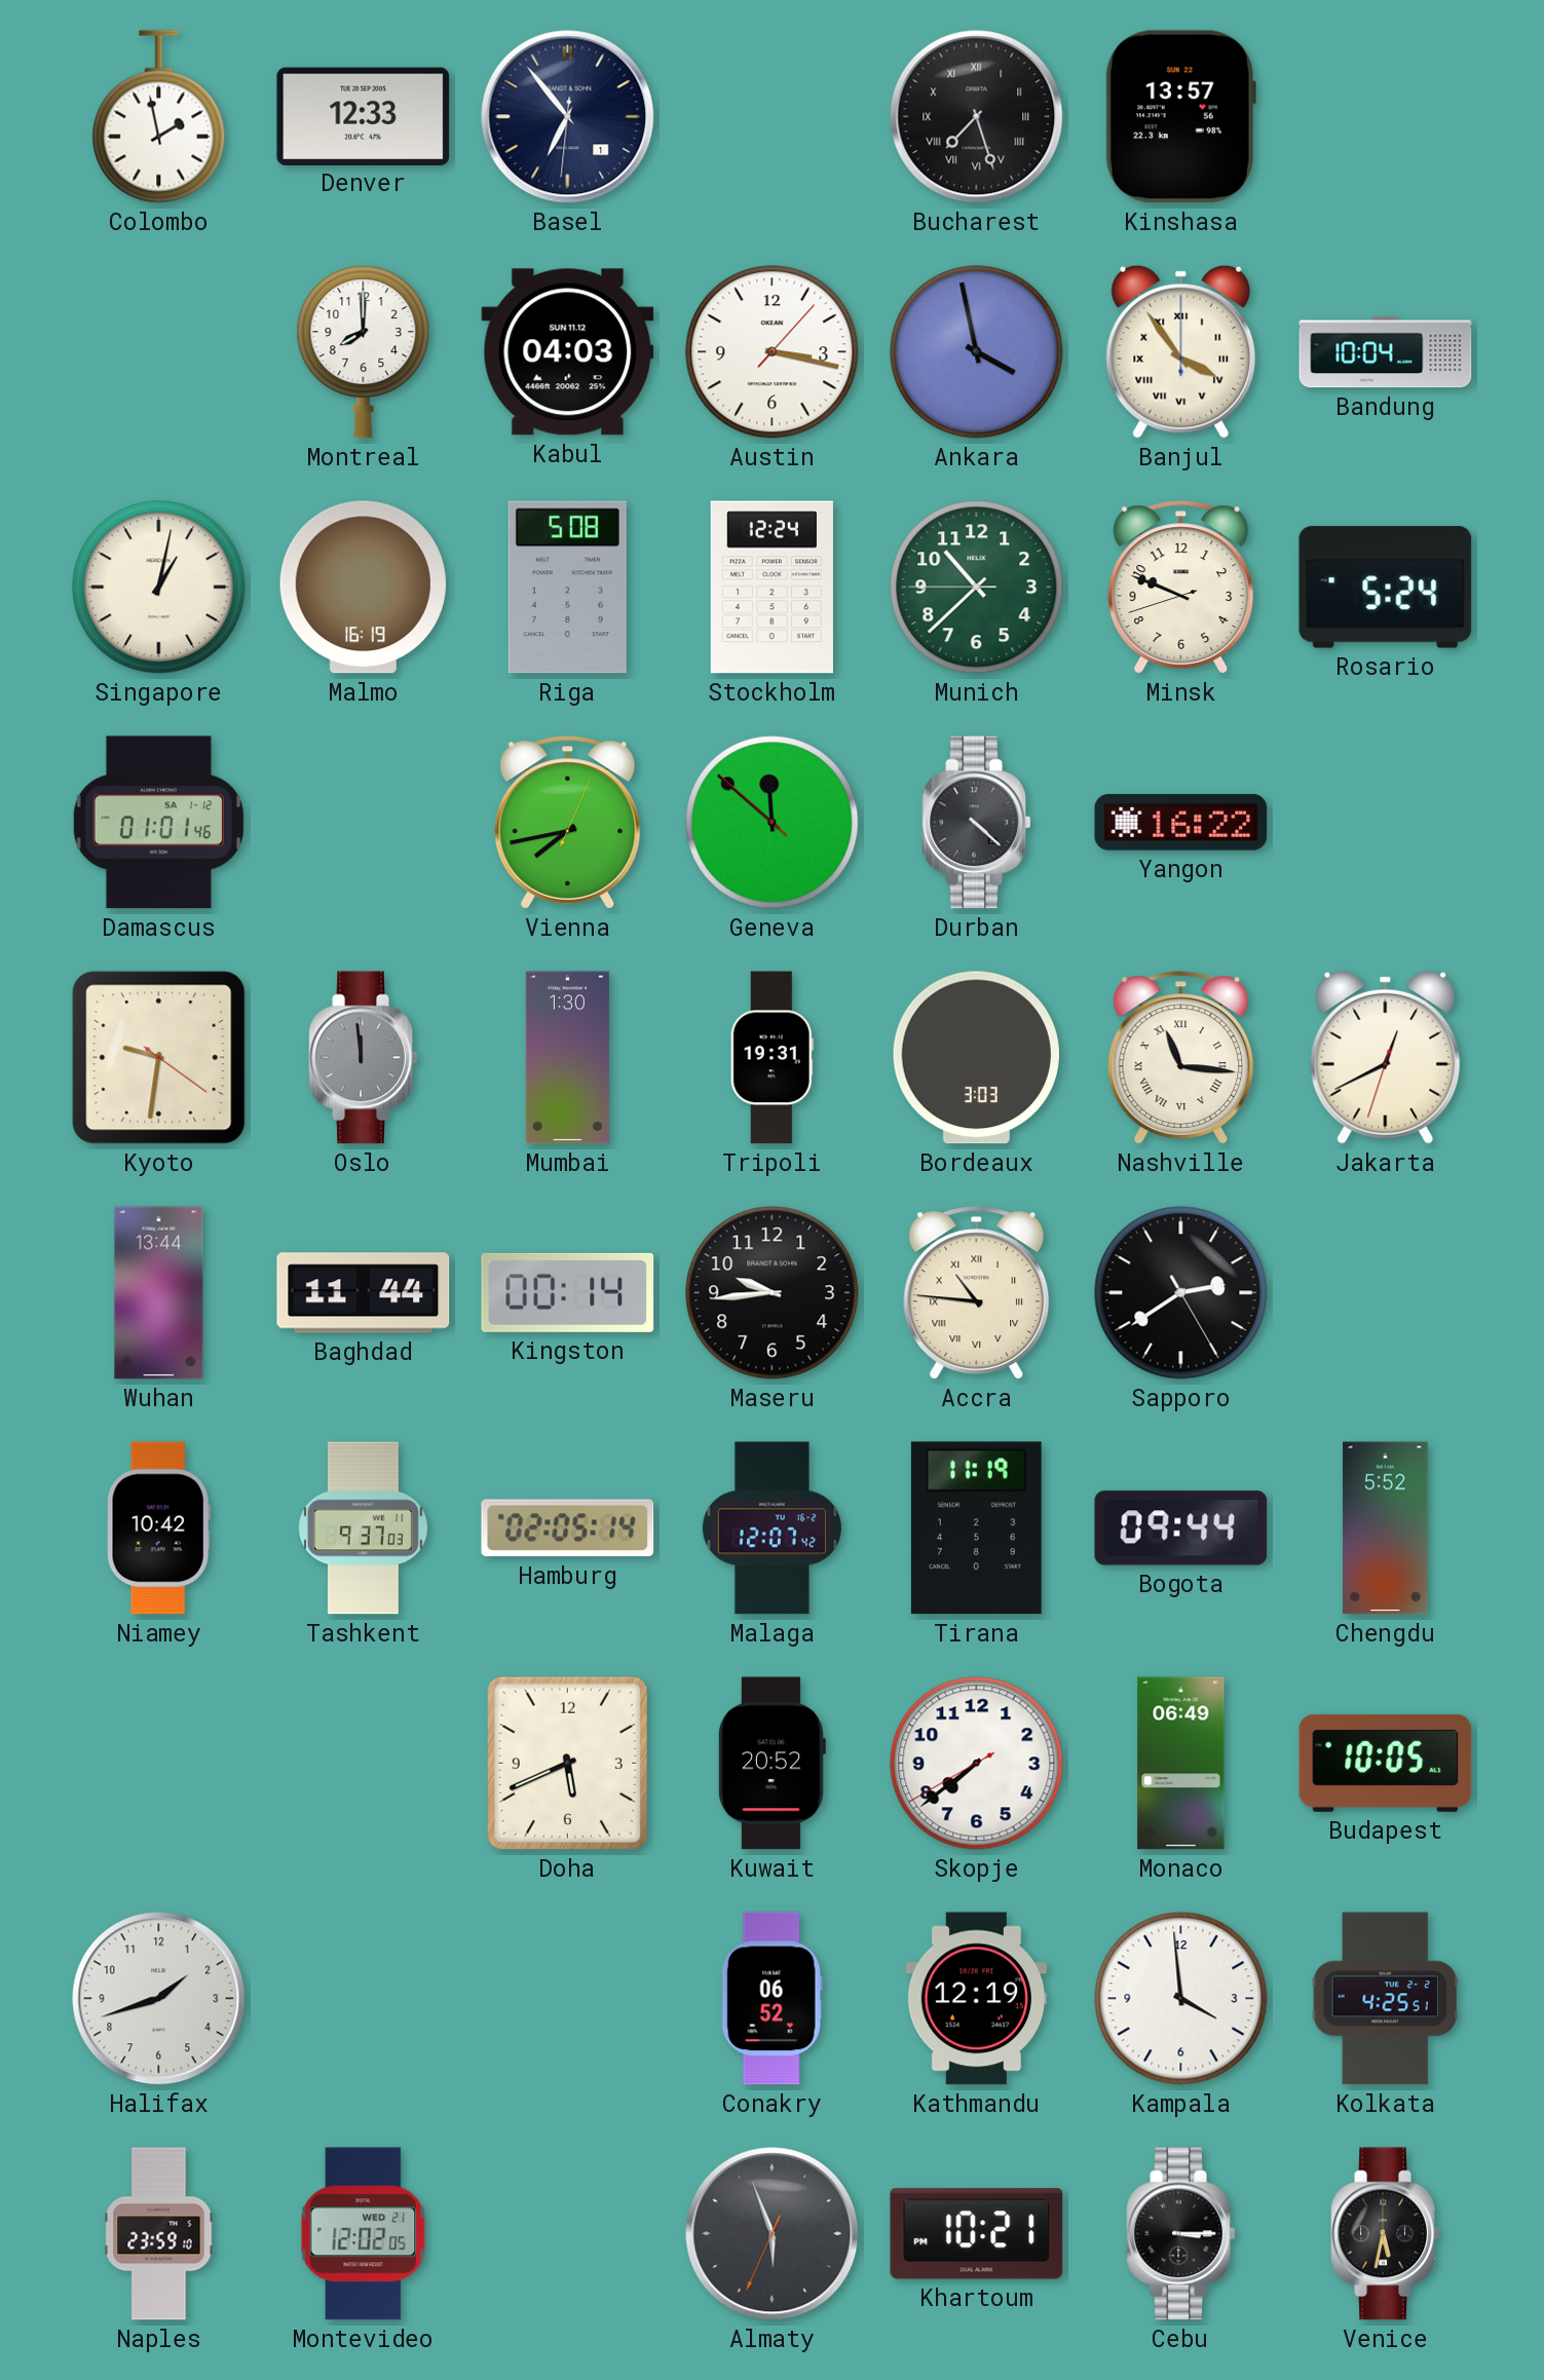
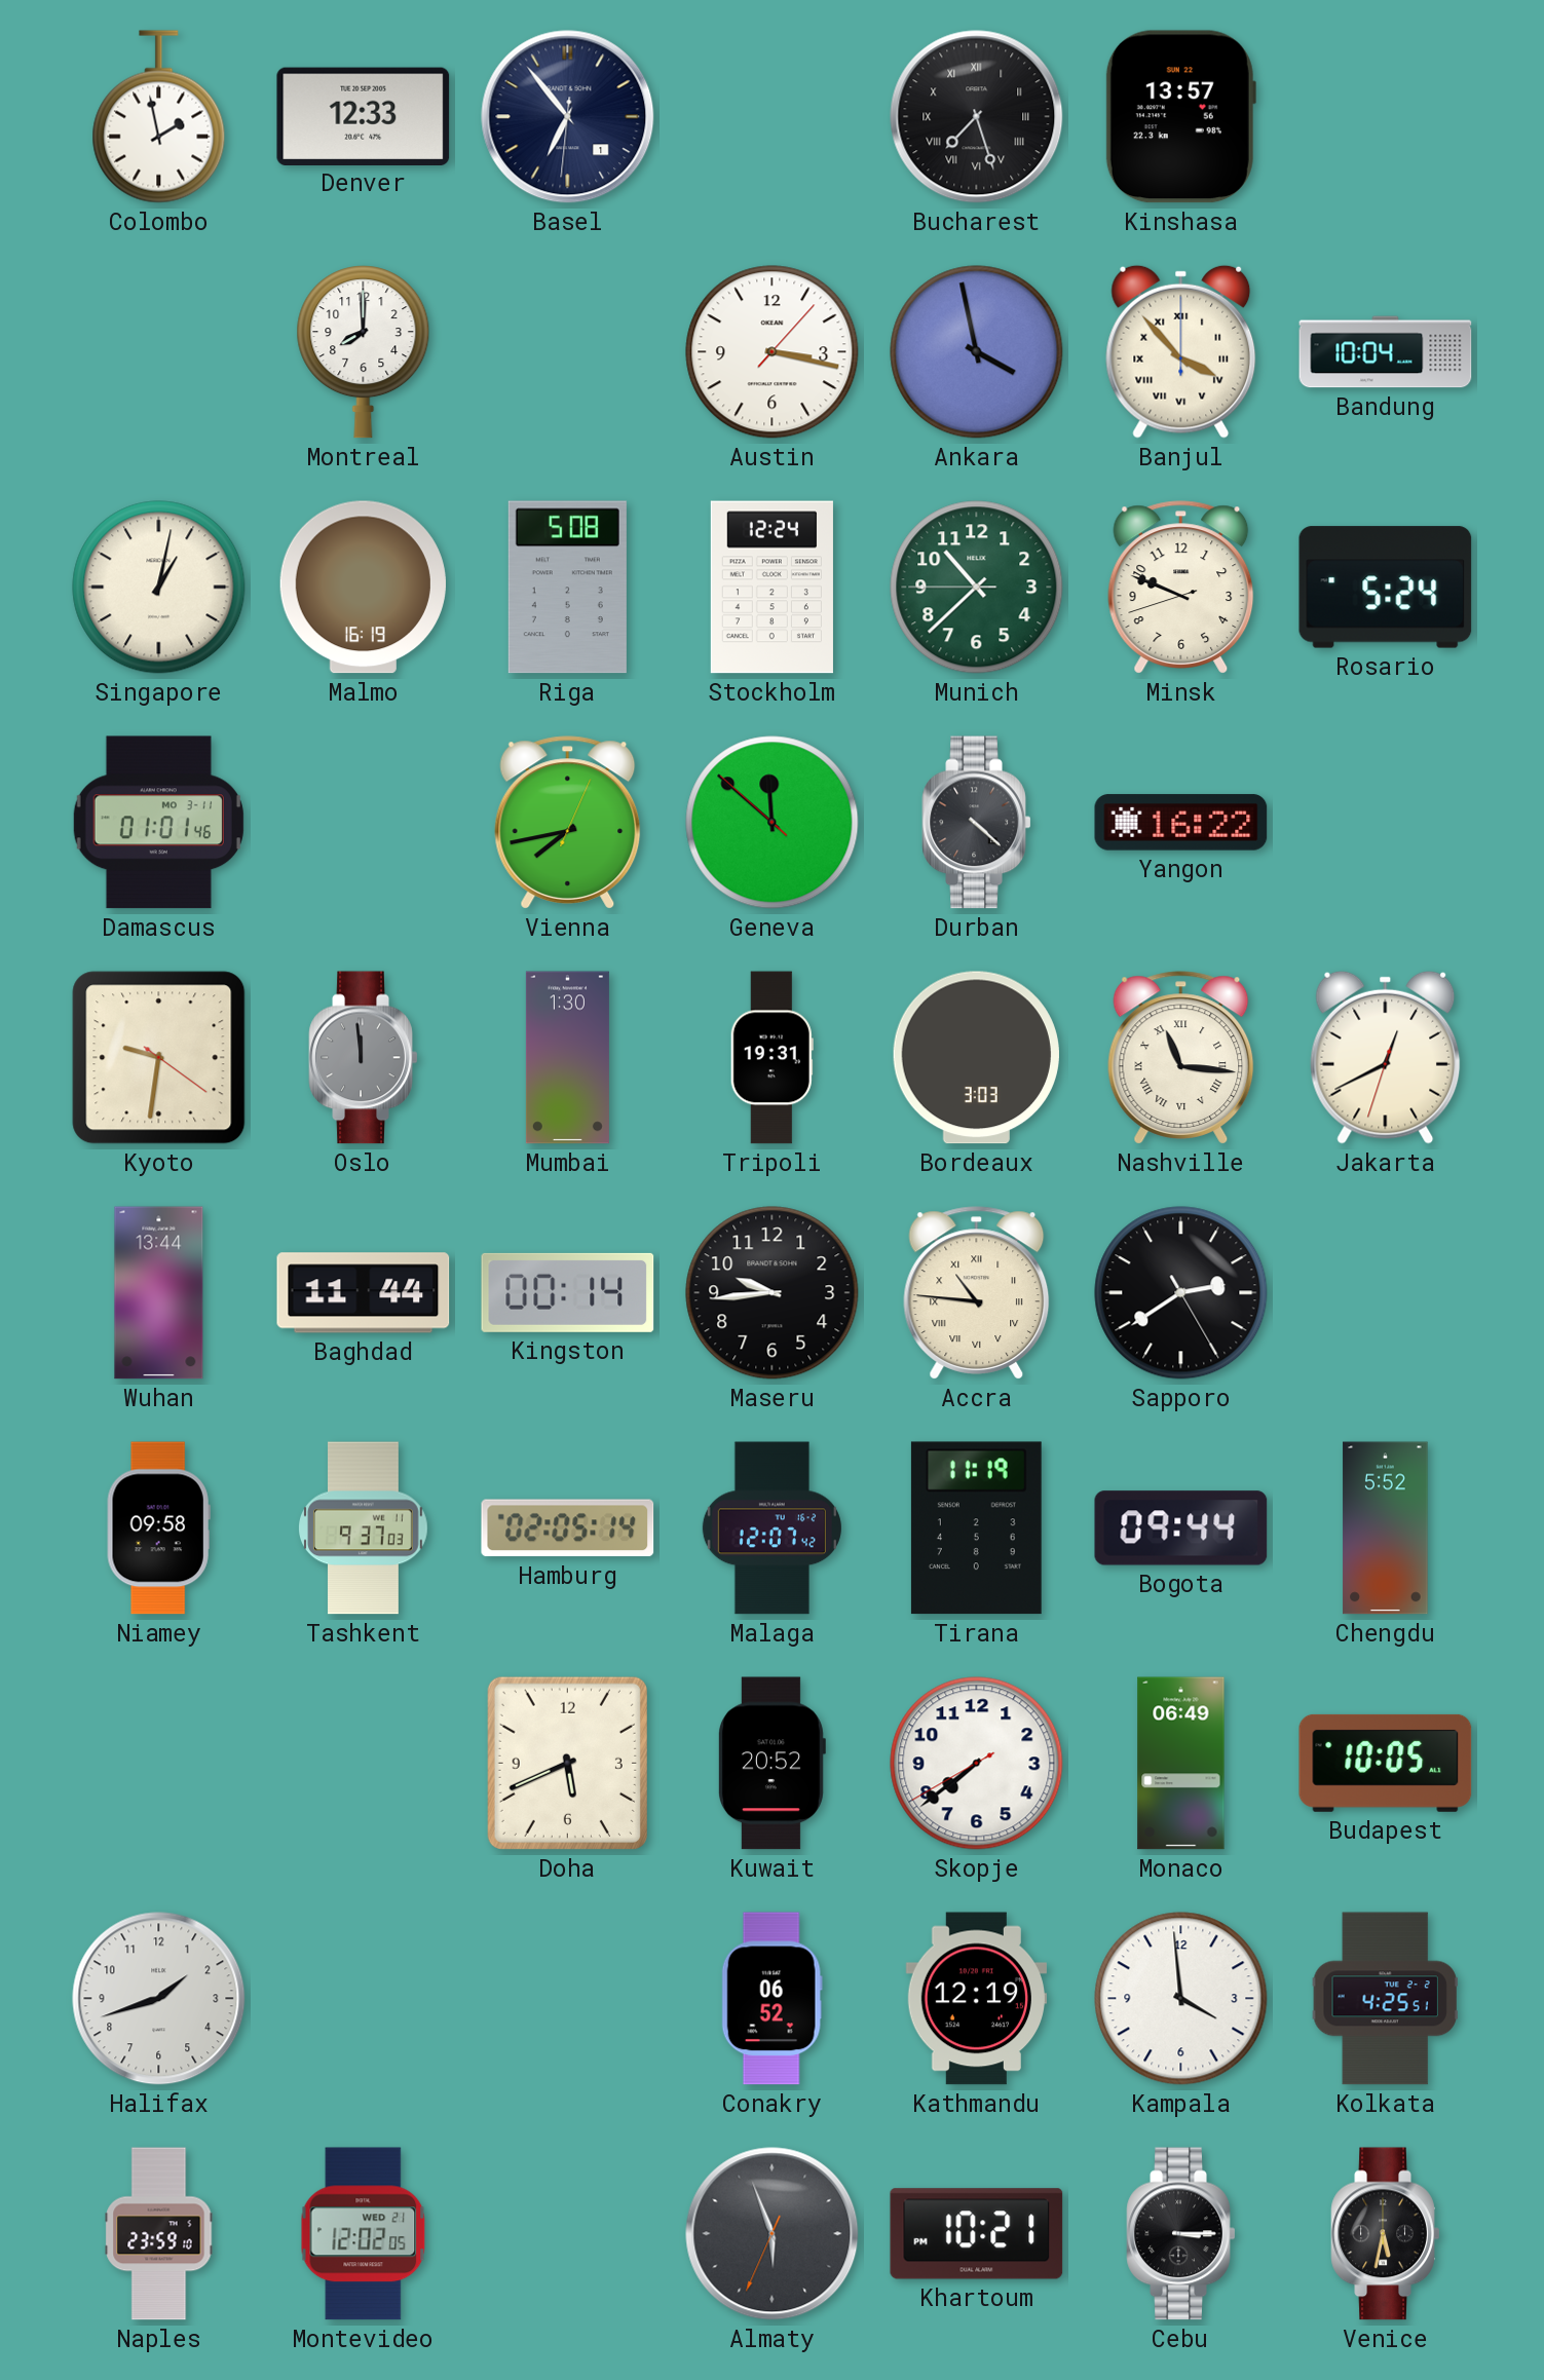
Kabul: 04:03 -> none (568, 352)
Banjul: 3:54 -> 3:53 (1181, 351)
Damascus date: SA 1-12 -> MO 3-11 (158, 823)
Niamey: 10:42 -> 09:58 (158, 1528)
